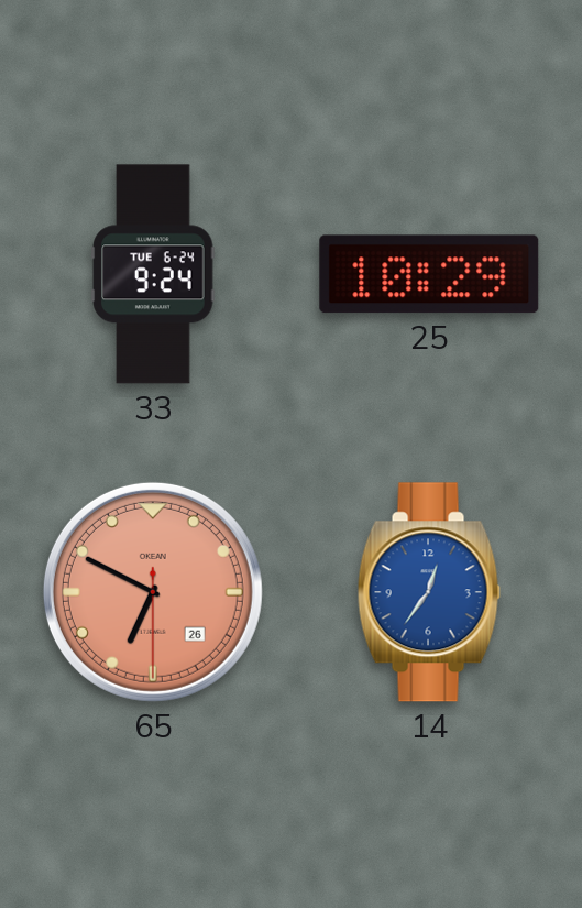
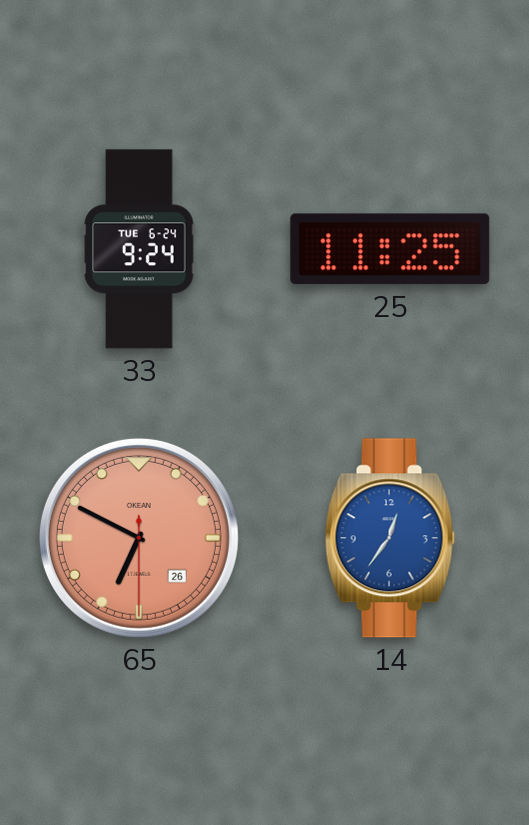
25: 10:29 -> 11:25 (390, 249)
